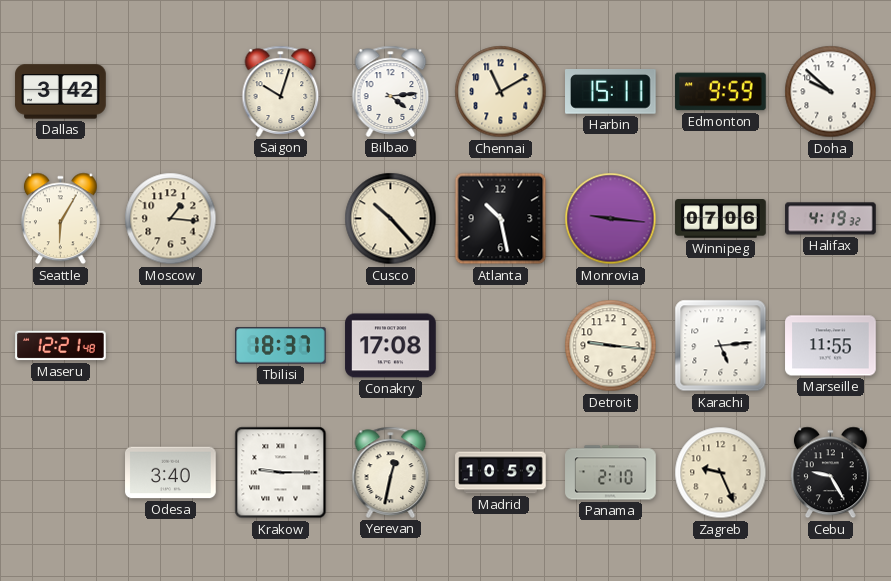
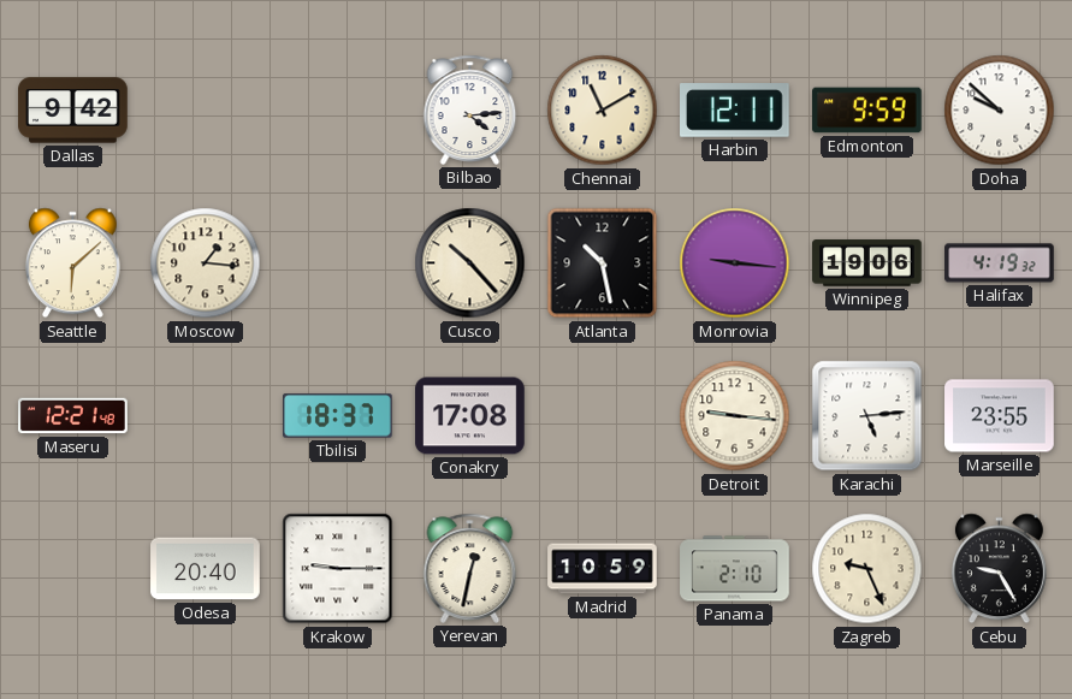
Dallas: 3:42 -> 9:42 (73, 111)
Saigon: 10:03 -> none (281, 91)
Harbin: 15:11 -> 12:11 (735, 111)
Seattle: 6:05 -> 6:08 (72, 263)
Winnipeg: 07:06 -> 19:06 (867, 263)
Marseille: 11:55 -> 23:55 (1000, 416)
Odesa: 3:40 -> 20:40 (206, 569)
